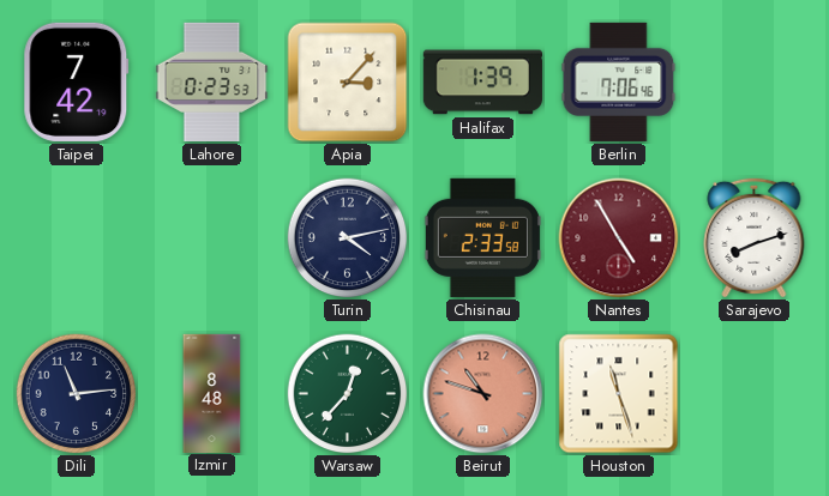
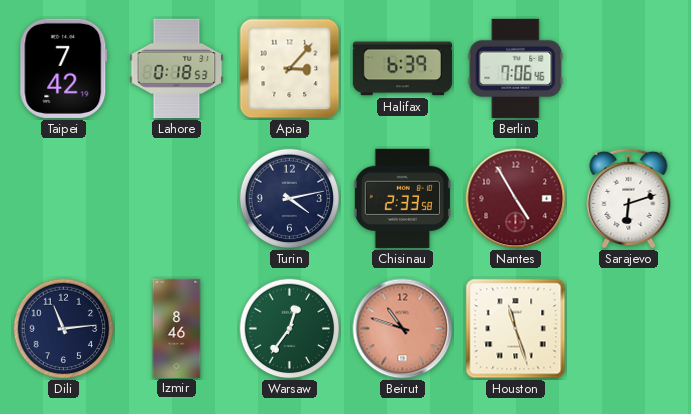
Lahore: 0:23 -> 0:18 (177, 68)
Halifax: 1:39 -> 6:39 (402, 69)
Sarajevo: 8:12 -> 6:12 (629, 198)
Izmir: 8:48 -> 8:46 (177, 328)
Warsaw: 12:37 -> 12:36 (290, 329)
